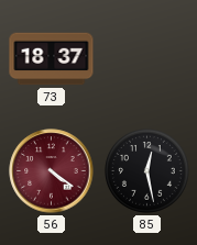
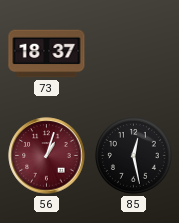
56: 4:21 -> 1:03 (47, 156)
